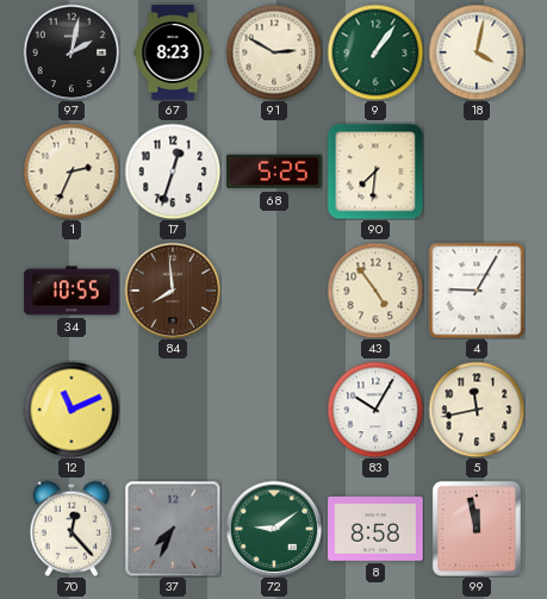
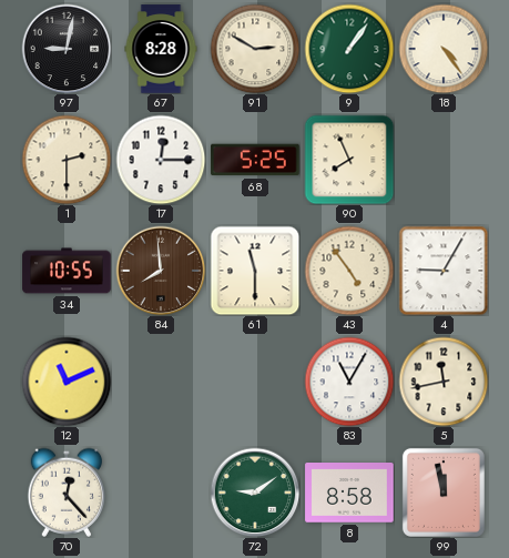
97: 2:02 -> 9:02 (67, 49)
67: 8:23 -> 8:28 (161, 49)
18: 4:02 -> 4:24 (444, 49)
1: 2:34 -> 2:30 (67, 160)
17: 12:33 -> 12:15 (161, 160)
90: 7:31 -> 7:56 (349, 160)
61: none -> 11:30 (255, 271)
83: 10:05 -> 11:05 (349, 382)
37: 7:34 -> none (173, 529)
